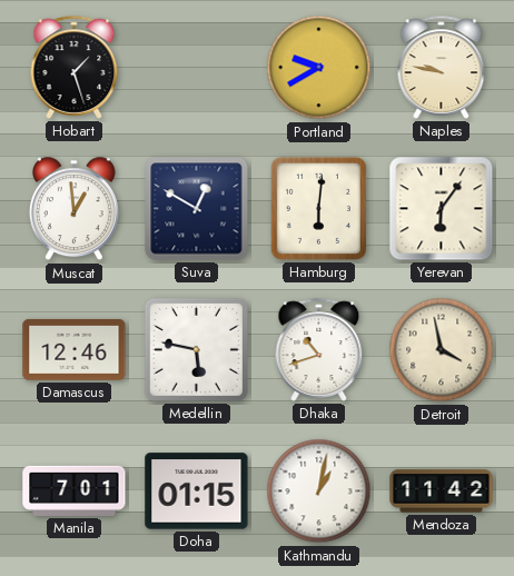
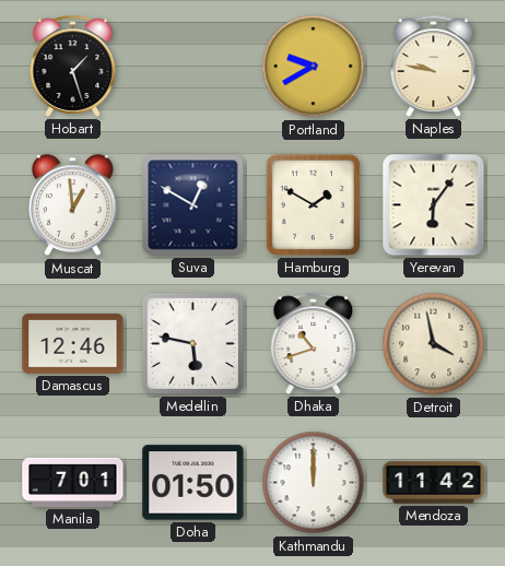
Hamburg: 6:01 -> 1:50 (313, 204)
Doha: 01:15 -> 01:50 (193, 483)
Kathmandu: 1:02 -> 12:00 (314, 483)
